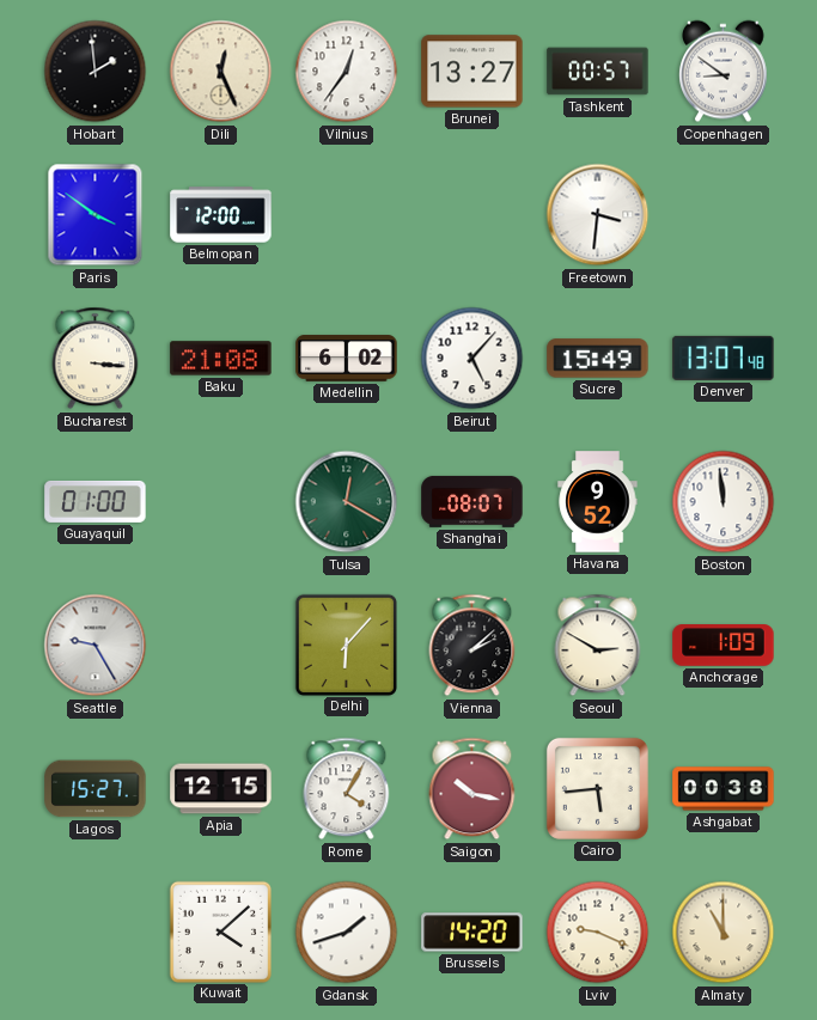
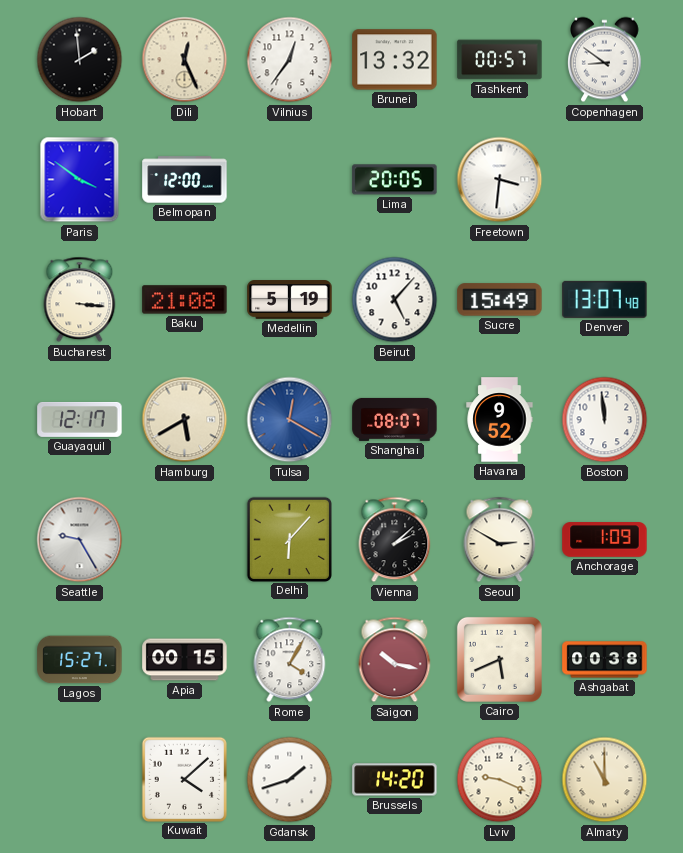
Brunei: 13:27 -> 13:32 (395, 60)
Lima: none -> 20:05 (395, 180)
Medellin: 6:02 -> 5:19 (290, 300)
Guayaquil: 01:00 -> 12:17 (80, 419)
Hamburg: none -> 5:40 (185, 420)
Tulsa dial: green -> blue (290, 420)
Apia: 12:15 -> 00:15 (185, 660)
Cairo: 5:44 -> 5:41 (499, 659)
